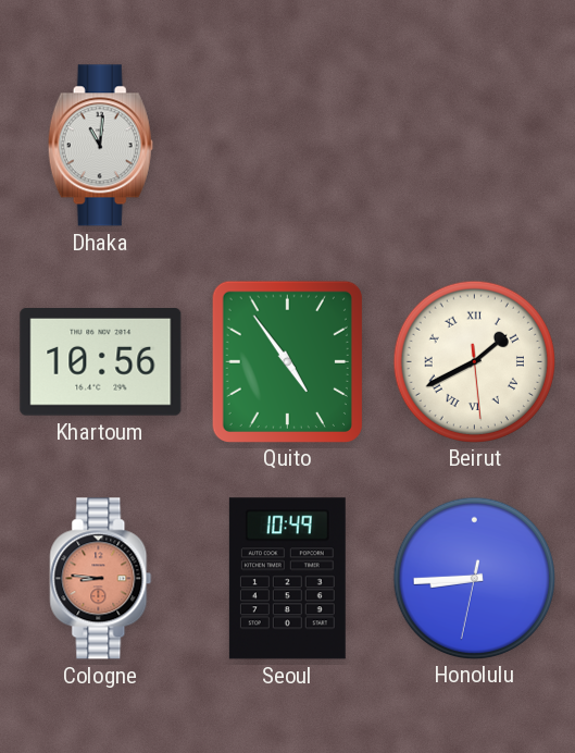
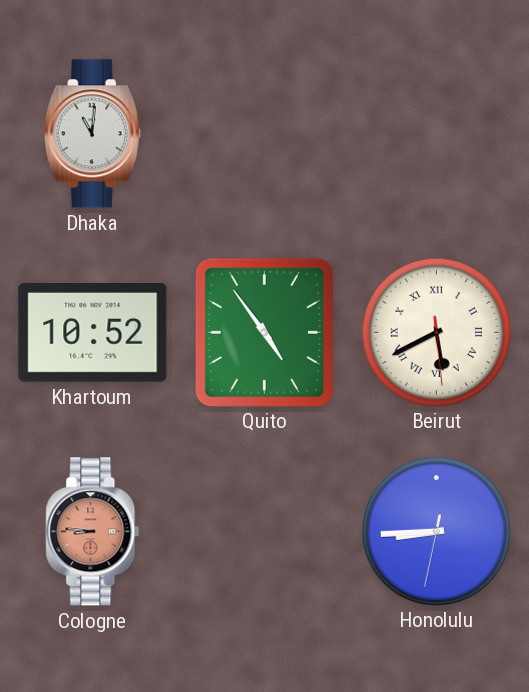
Khartoum: 10:56 -> 10:52 (93, 333)
Beirut: 1:40 -> 5:40 (436, 332)
Seoul: 10:49 -> none (287, 579)
